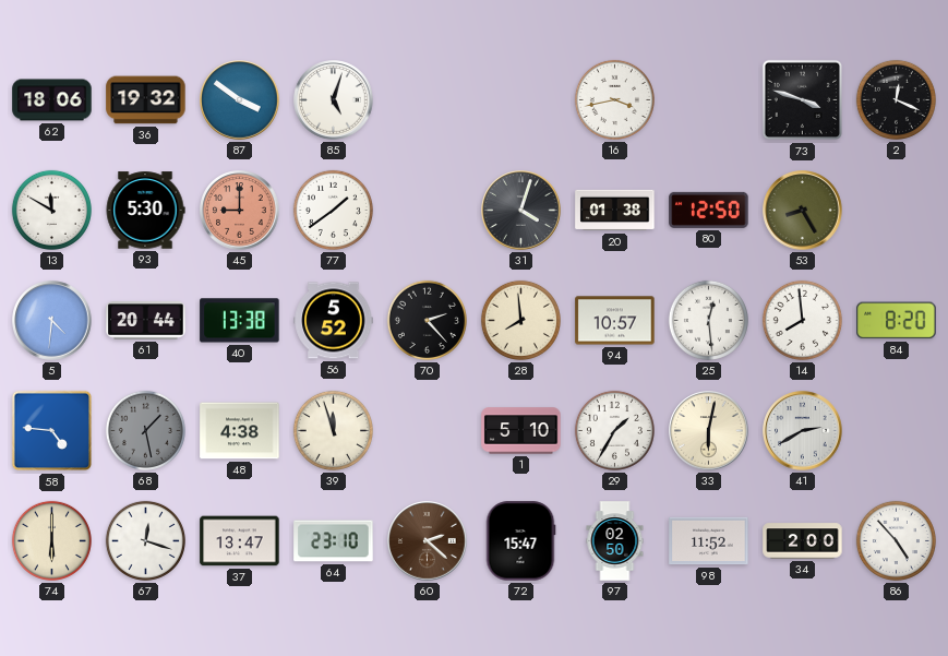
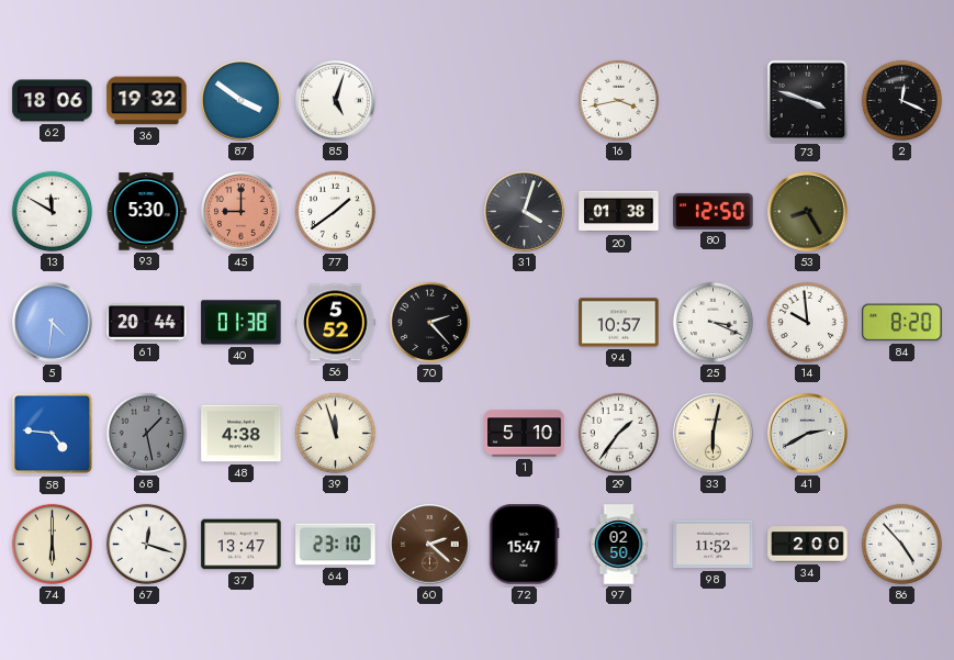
40: 13:38 -> 01:38 (242, 323)
28: 7:59 -> none (520, 320)
25: 12:29 -> 3:19 (712, 322)
14: 7:59 -> 9:59 (807, 322)
29: 1:35 -> 1:36 (618, 433)
